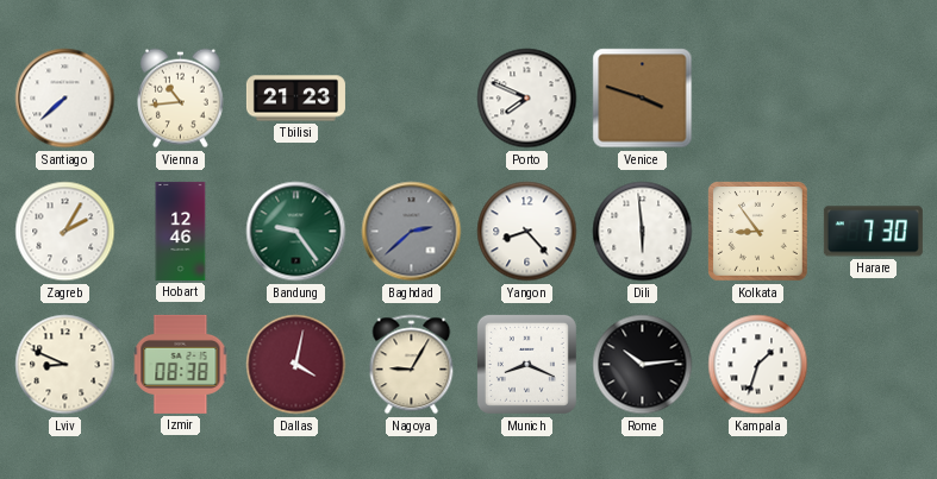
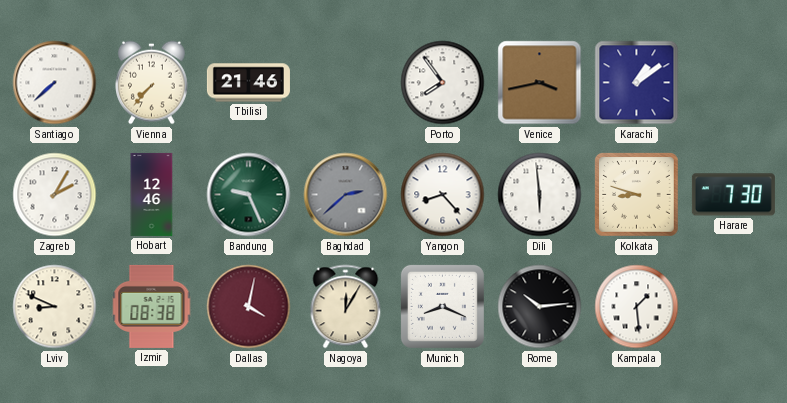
Vienna: 10:44 -> 7:37 (152, 83)
Tbilisi: 21:23 -> 21:46 (248, 83)
Porto: 7:49 -> 7:54 (443, 83)
Venice: 3:48 -> 3:43 (540, 83)
Karachi: none -> 1:09 (637, 83)
Bandung: 9:24 -> 9:26 (249, 195)
Kolkata: 8:54 -> 8:48 (637, 195)
Nagoya: 9:05 -> 12:05 (346, 307)
Kampala: 1:33 -> 1:29 (637, 307)
